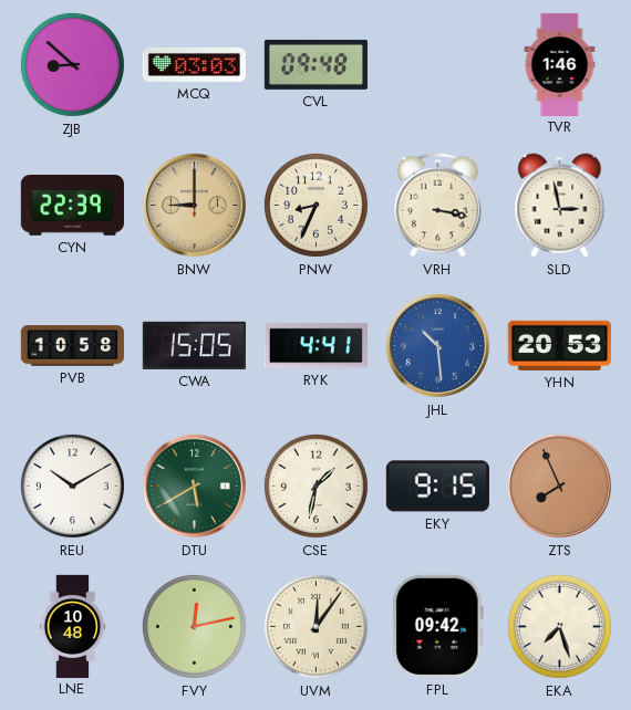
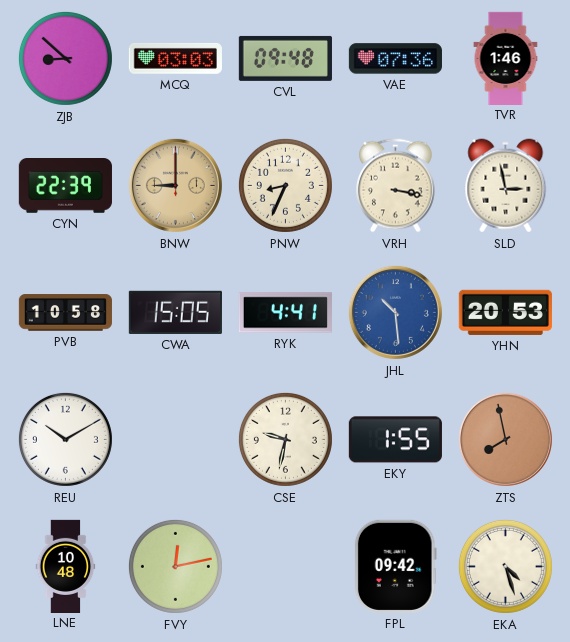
VAE: none -> 07:36 (395, 59)
DTU: 5:40 -> none (194, 485)
CSE: 1:32 -> 9:32 (285, 439)
EKY: 9:15 -> 1:55 (395, 440)
ZTS: 7:56 -> 7:58 (505, 439)
UVM: 12:06 -> none (316, 626)
EKA: 7:27 -> 4:27 (505, 566)
